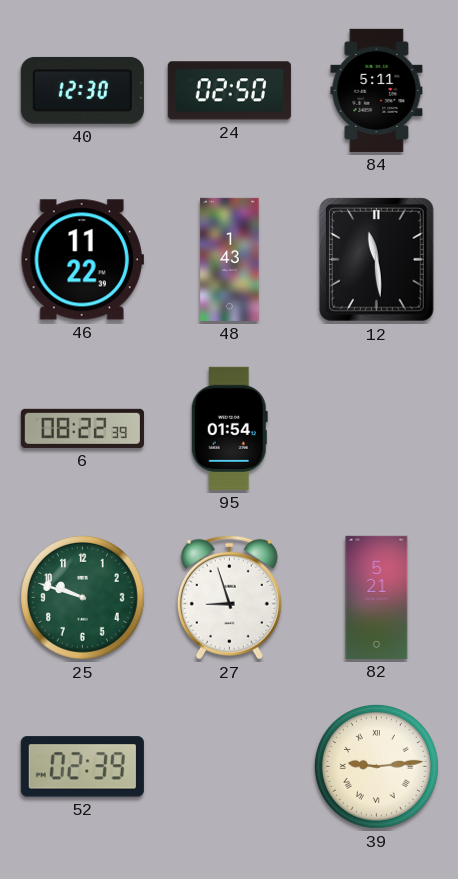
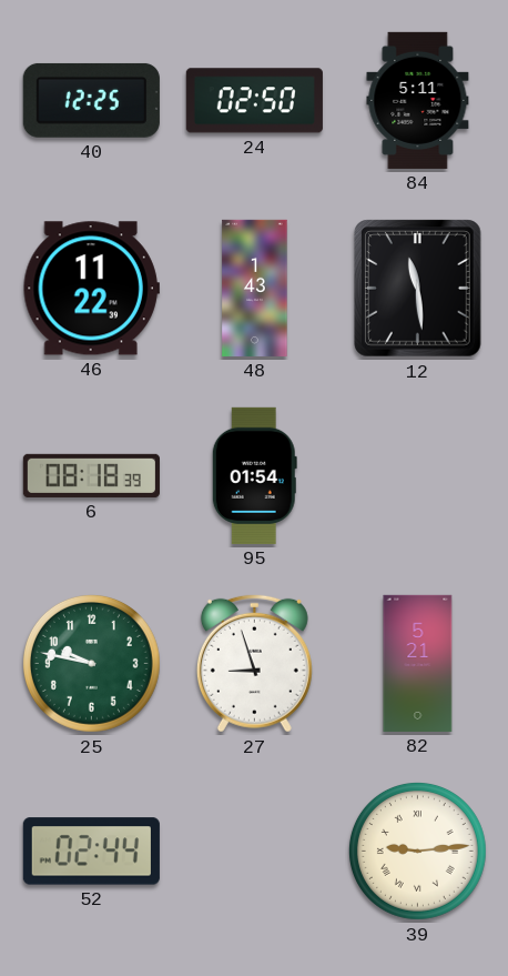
40: 12:30 -> 12:25 (91, 100)
6: 08:22 -> 08:18 (91, 475)
25: 9:48 -> 9:47 (91, 663)
52: 02:39 -> 02:44 (91, 852)
